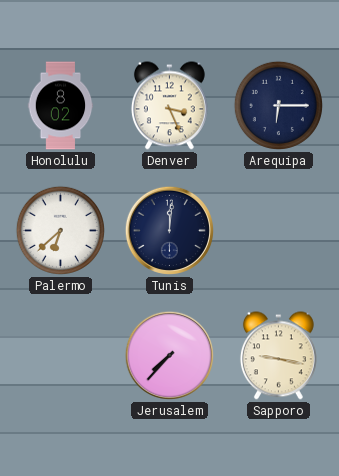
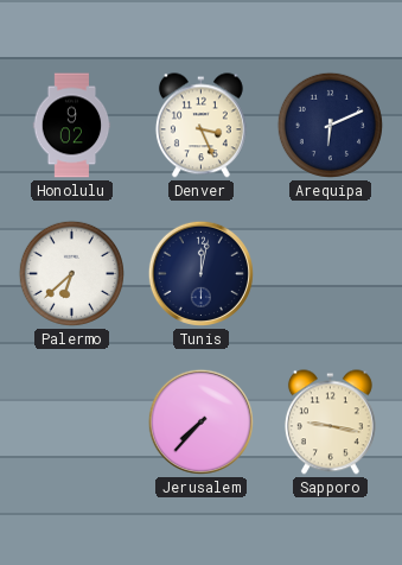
Honolulu: 8:02 -> 9:02 (72, 126)
Arequipa: 6:15 -> 6:11 (330, 125)
Tunis: 12:01 -> 12:02 (200, 273)
